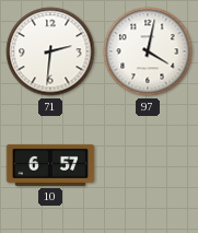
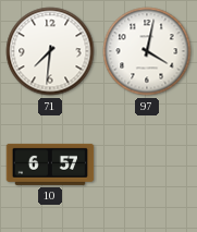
71: 2:31 -> 7:31 (50, 51)
